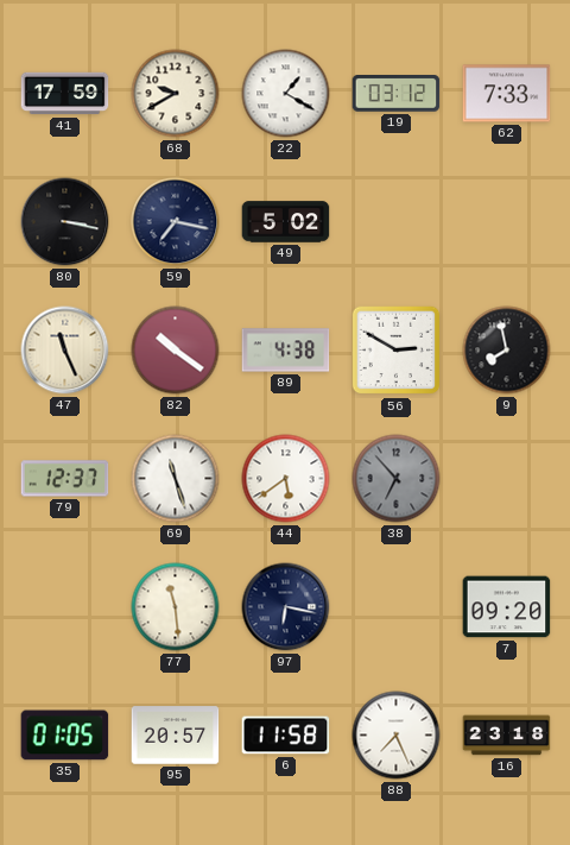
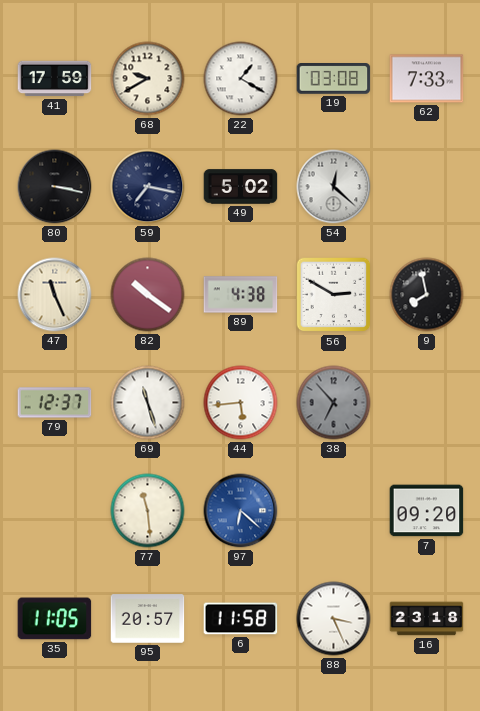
19: 03:12 -> 03:08 (334, 79)
54: none -> 12:22 (334, 187)
44: 5:39 -> 5:44 (241, 403)
97: 6:17 -> 6:22 (241, 511)
97 dial: navy -> blue (241, 511)
35: 01:05 -> 11:05 (55, 619)
88: 7:26 -> 3:26 (334, 619)
